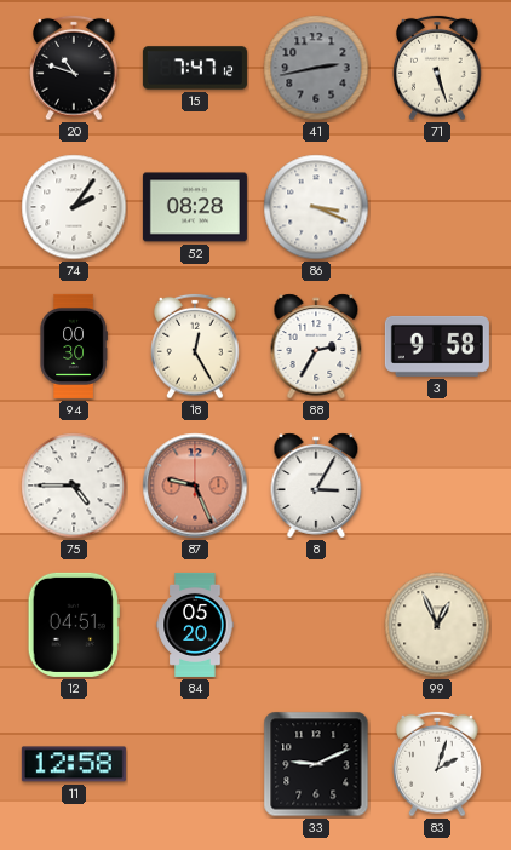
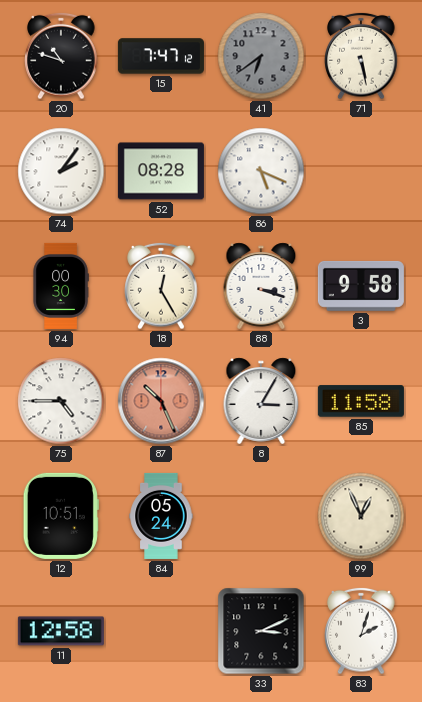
41: 2:43 -> 6:39 (261, 56)
71: 5:27 -> 5:28 (361, 56)
86: 3:19 -> 5:19 (261, 171)
88: 2:35 -> 3:18 (261, 286)
87: 9:26 -> 10:26 (161, 401)
85: none -> 11:58 (361, 401)
12: 04:51 -> 10:51 (61, 516)
84: 05:20 -> 05:24 (161, 516)
33: 9:11 -> 3:11 (261, 631)
